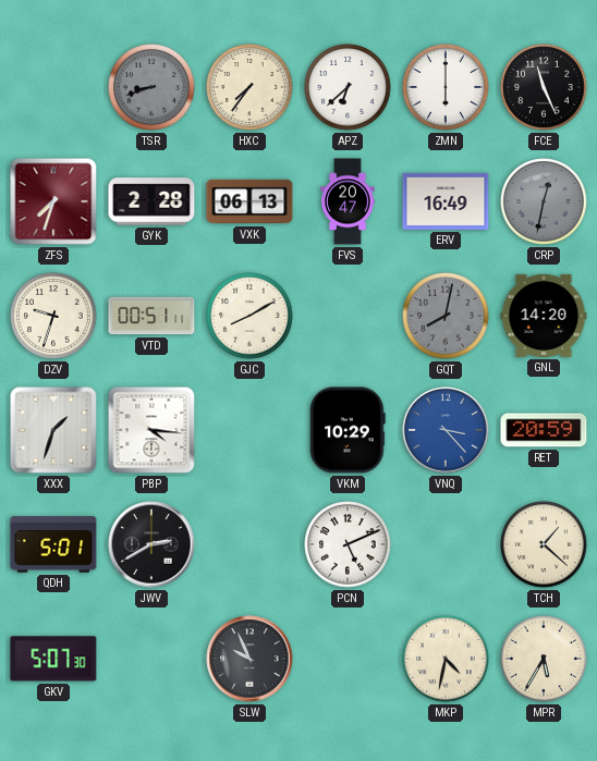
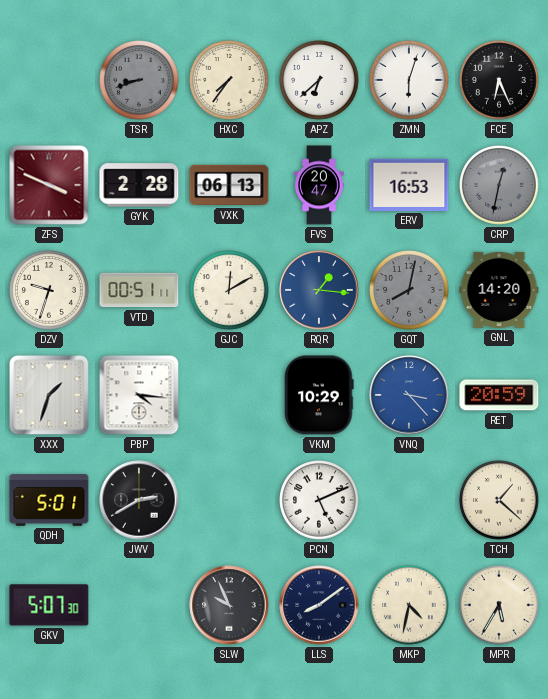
ZMN: 6:00 -> 6:03 (409, 80)
FCE: 11:26 -> 6:26 (499, 80)
ZFS: 7:33 -> 3:49 (49, 185)
ERV: 16:49 -> 16:53 (409, 185)
GJC: 8:10 -> 12:10 (229, 290)
RQR: none -> 1:16 (319, 290)
LLS: none -> 8:09 (319, 605)
